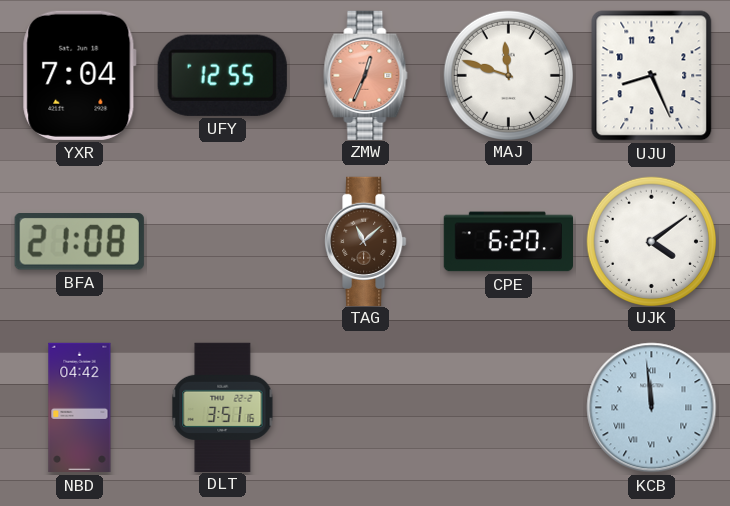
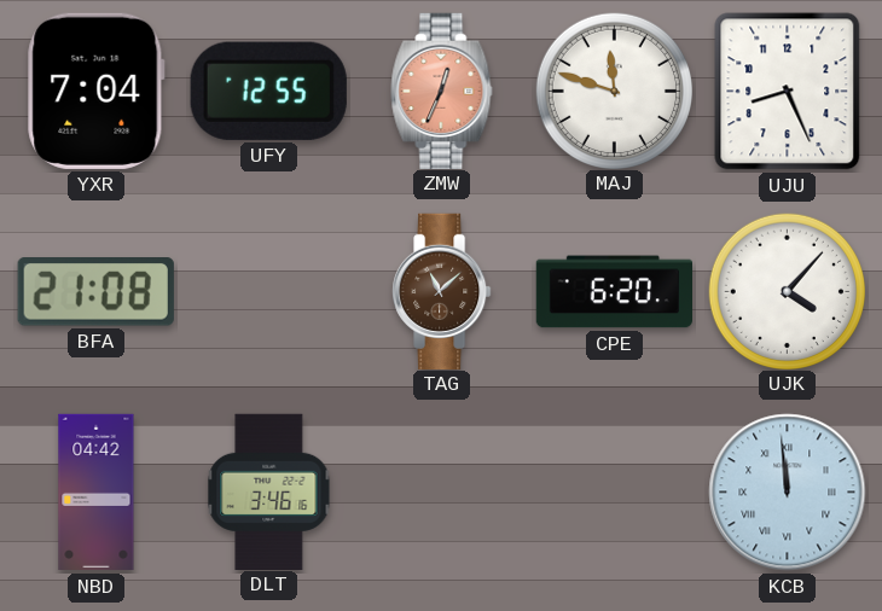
UJK: 4:09 -> 4:07 (787, 291)
DLT: 3:51 -> 3:46 (269, 491)
